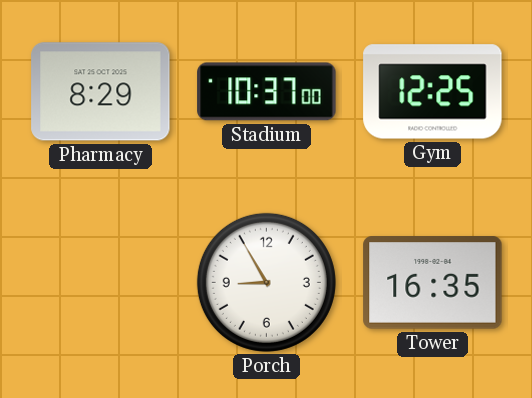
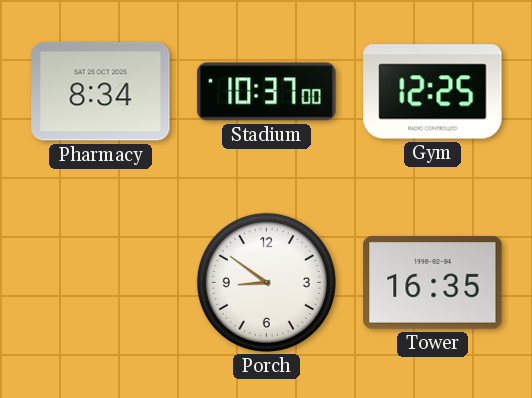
Pharmacy: 8:29 -> 8:34 (101, 92)
Porch: 8:55 -> 8:51 (266, 282)
